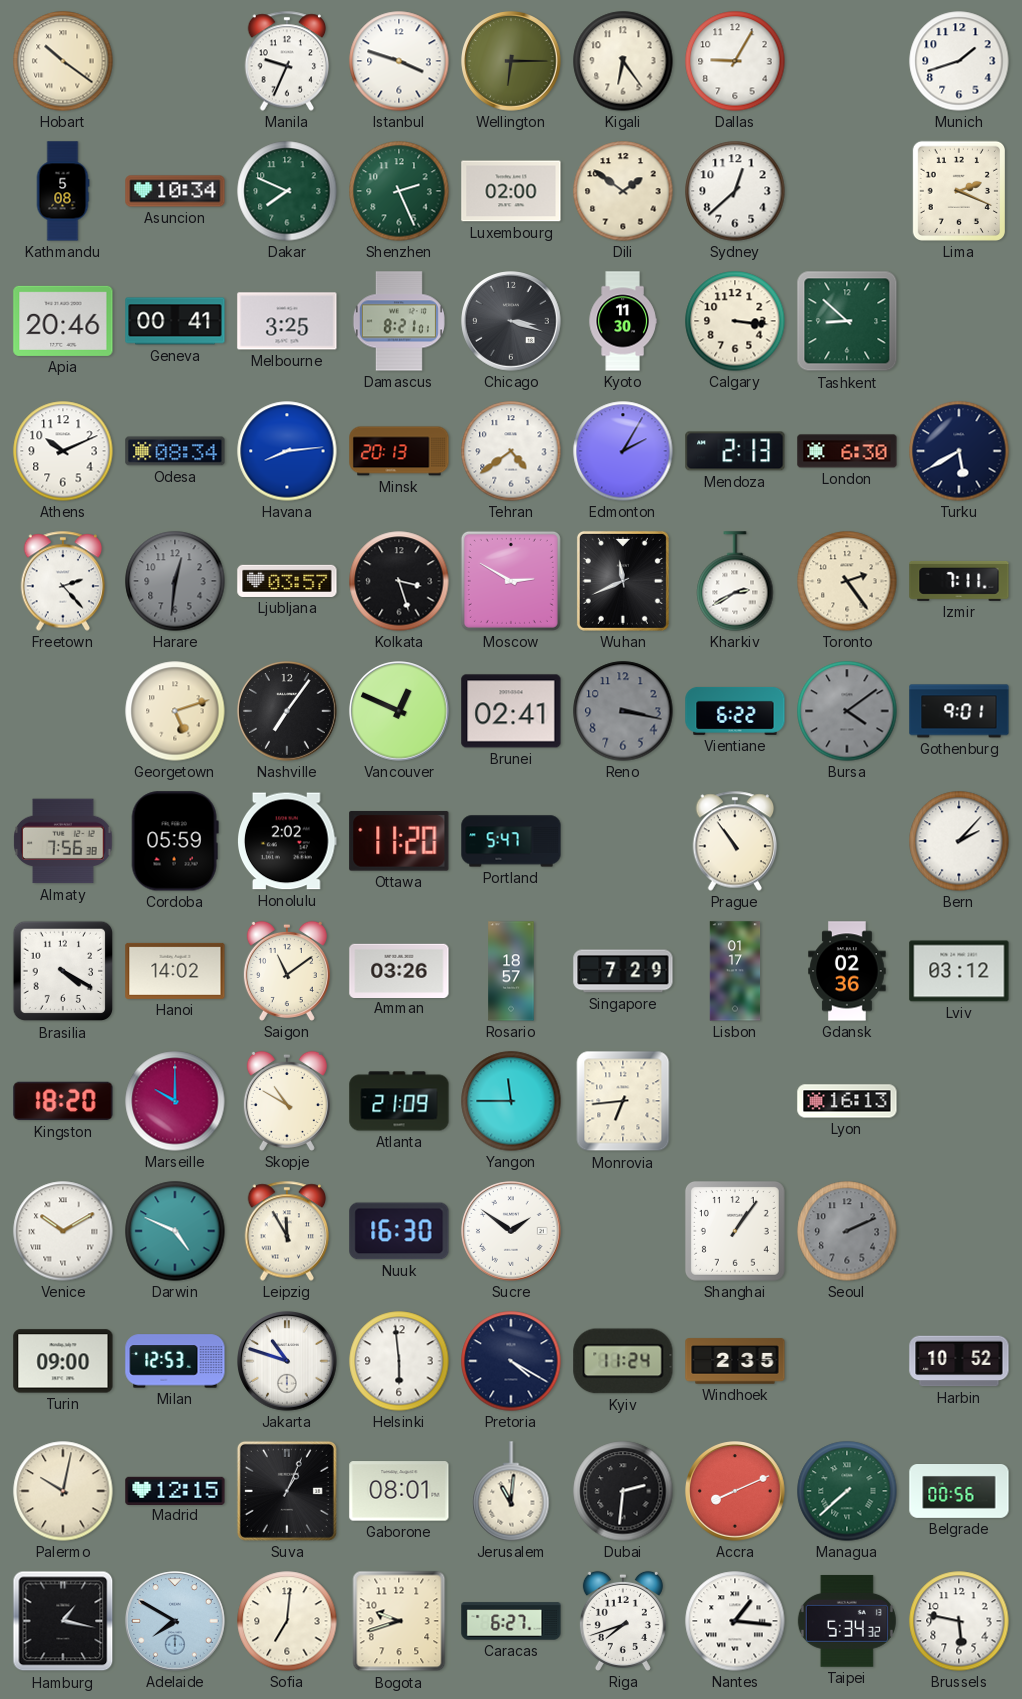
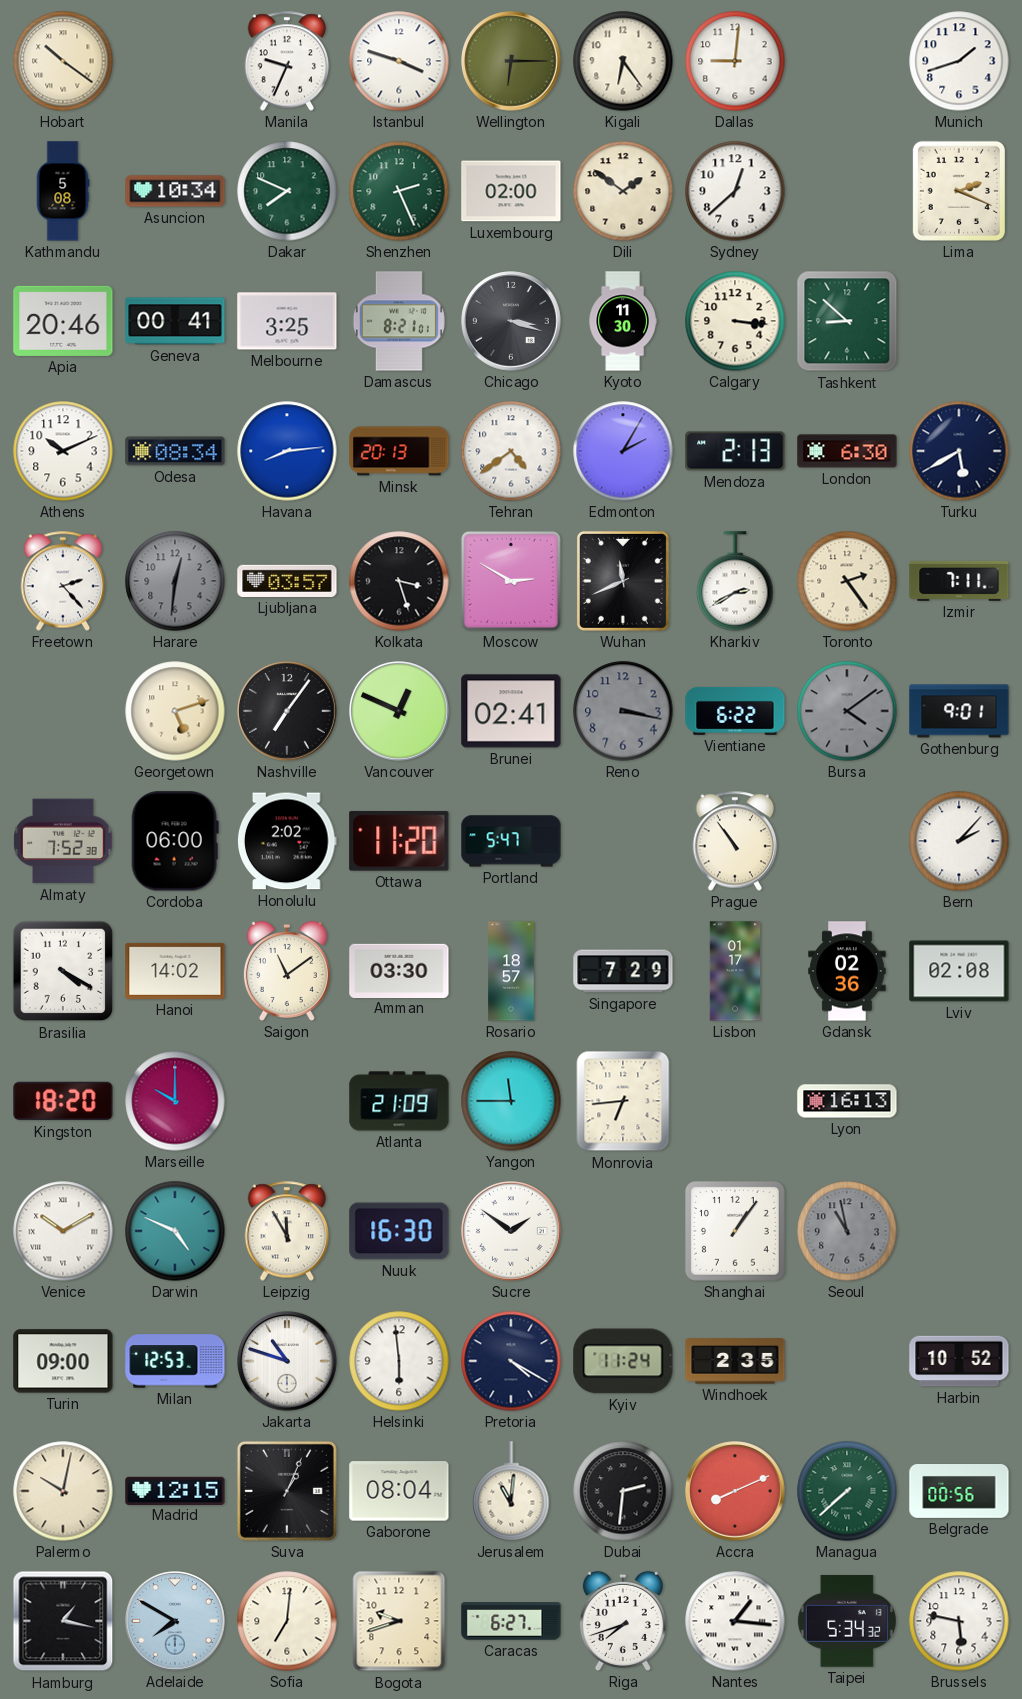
Dallas: 9:05 -> 9:01 (735, 61)
Almaty: 7:56 -> 7:52 (63, 841)
Cordoba: 05:59 -> 06:00 (175, 841)
Amman: 03:26 -> 03:30 (399, 970)
Lviv: 03:12 -> 02:08 (959, 971)
Skopje: 10:50 -> none (287, 1101)
Seoul: 2:11 -> 10:58 (847, 1231)
Gaborone: 08:01 -> 08:04 (399, 1491)
